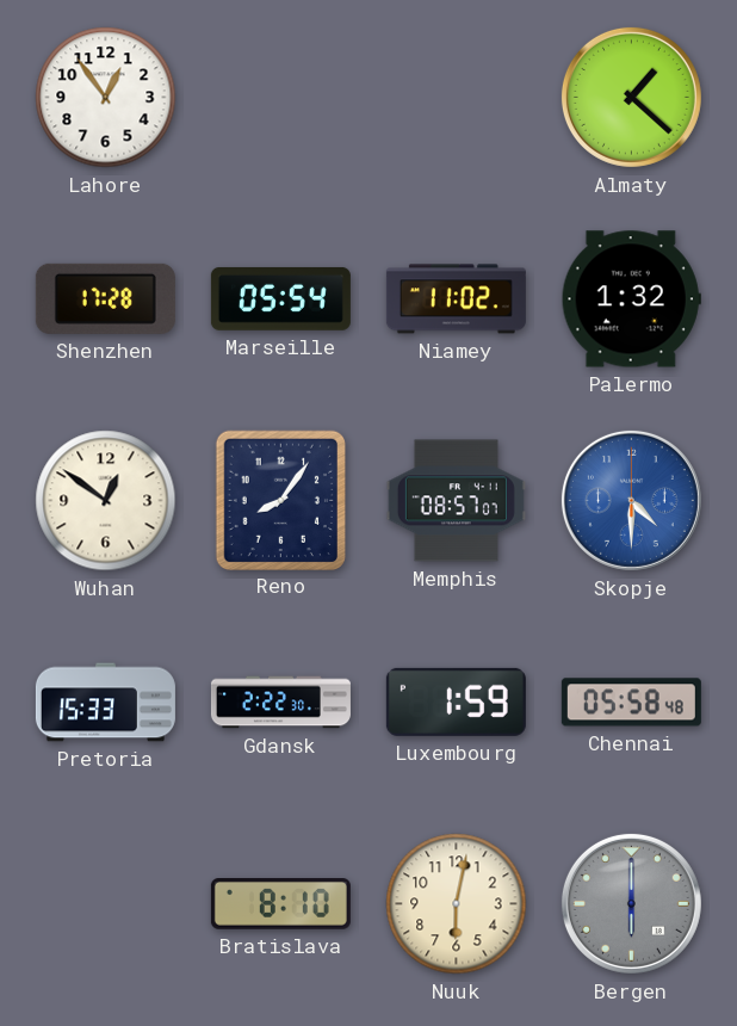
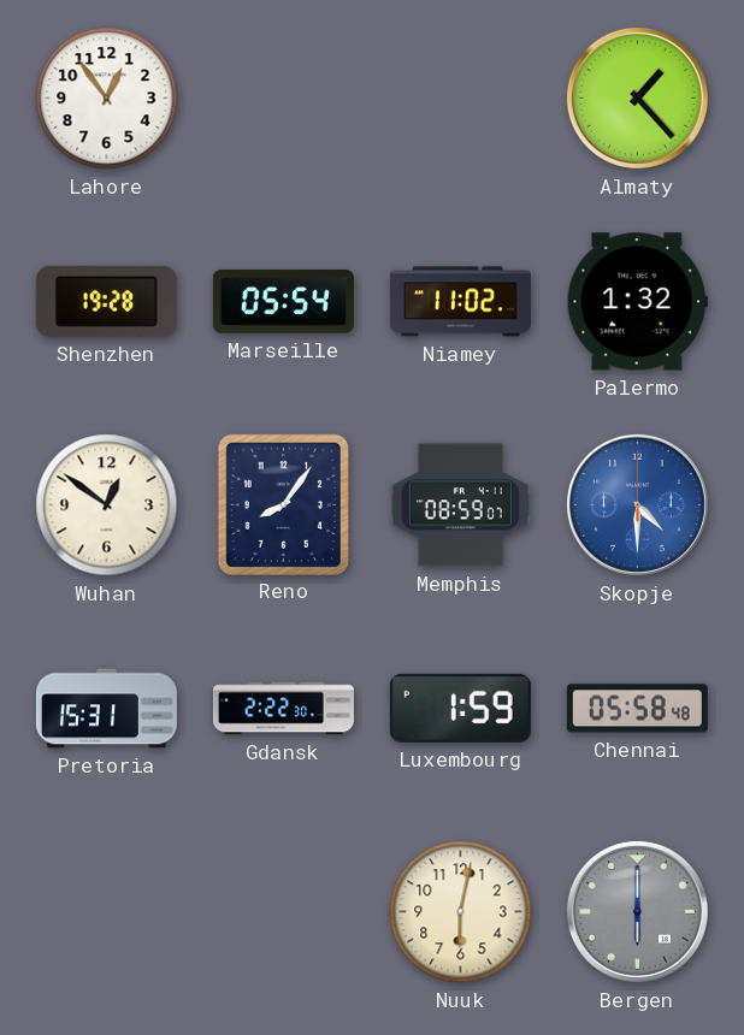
Almaty: 1:22 -> 1:23 (637, 97)
Shenzhen: 17:28 -> 19:28 (106, 301)
Memphis: 08:57 -> 08:59 (460, 505)
Pretoria: 15:33 -> 15:31 (106, 709)
Bratislava: 8:10 -> none (280, 904)
